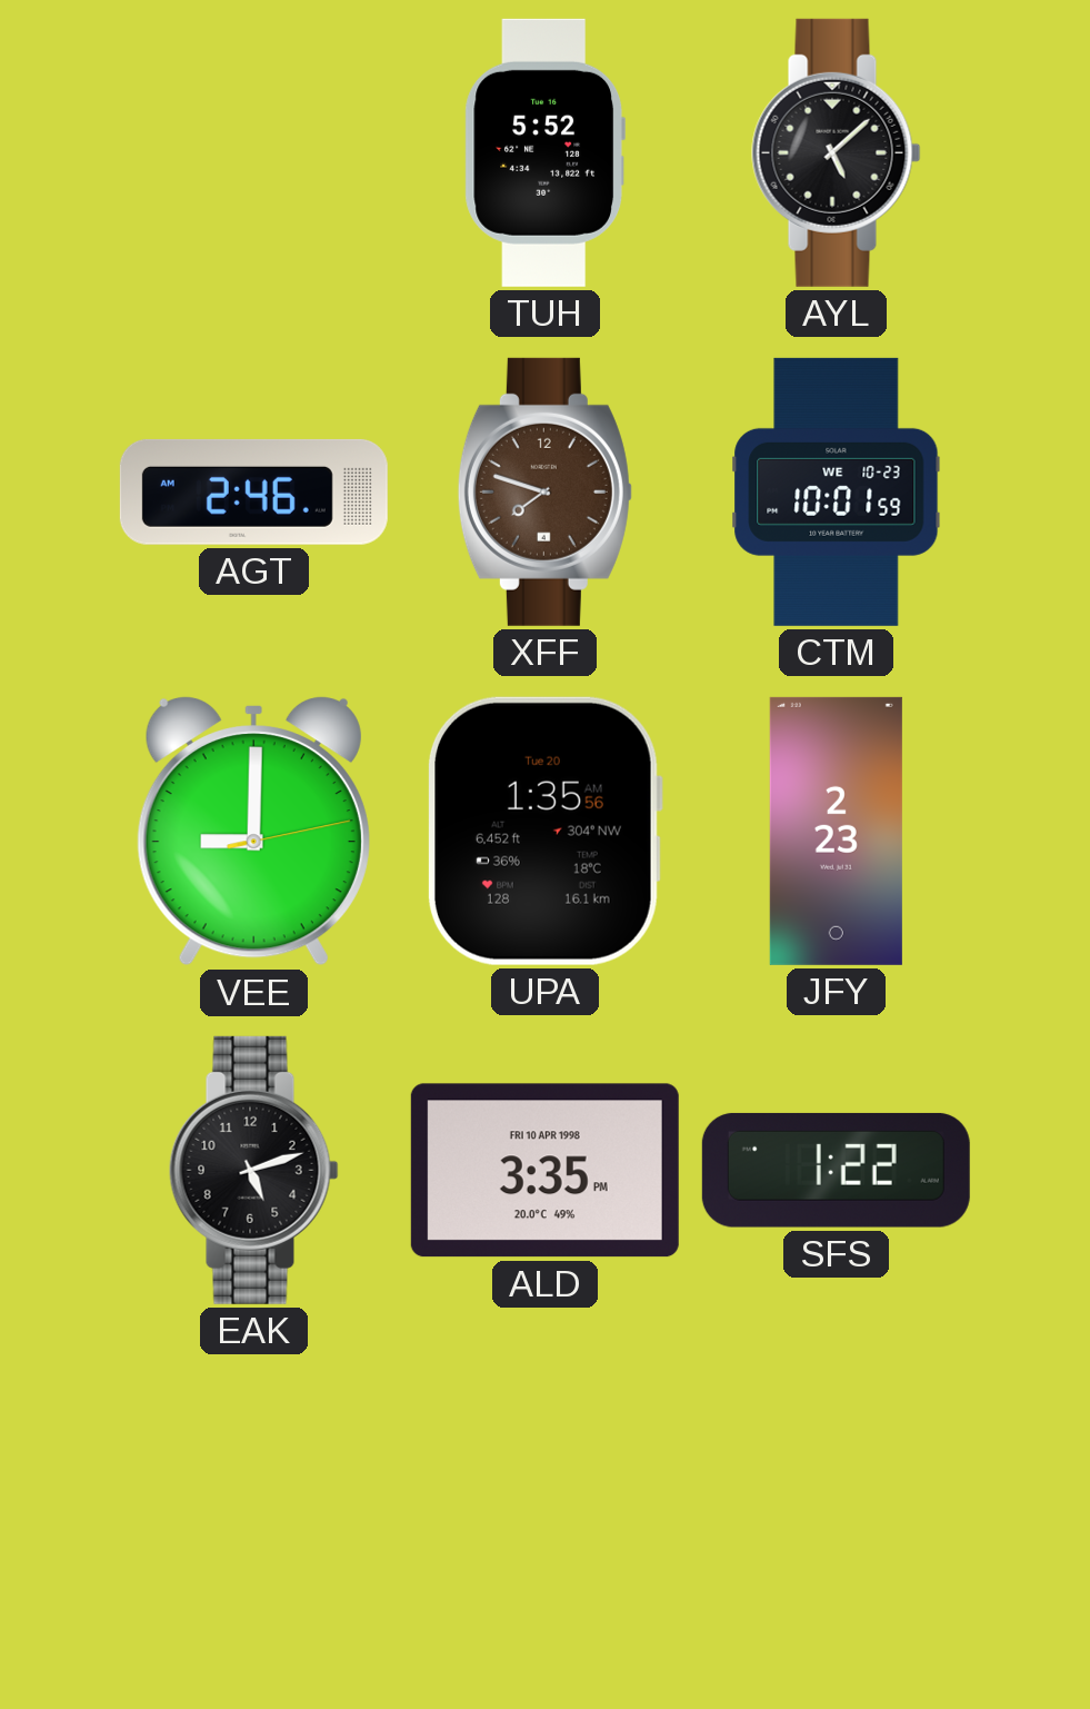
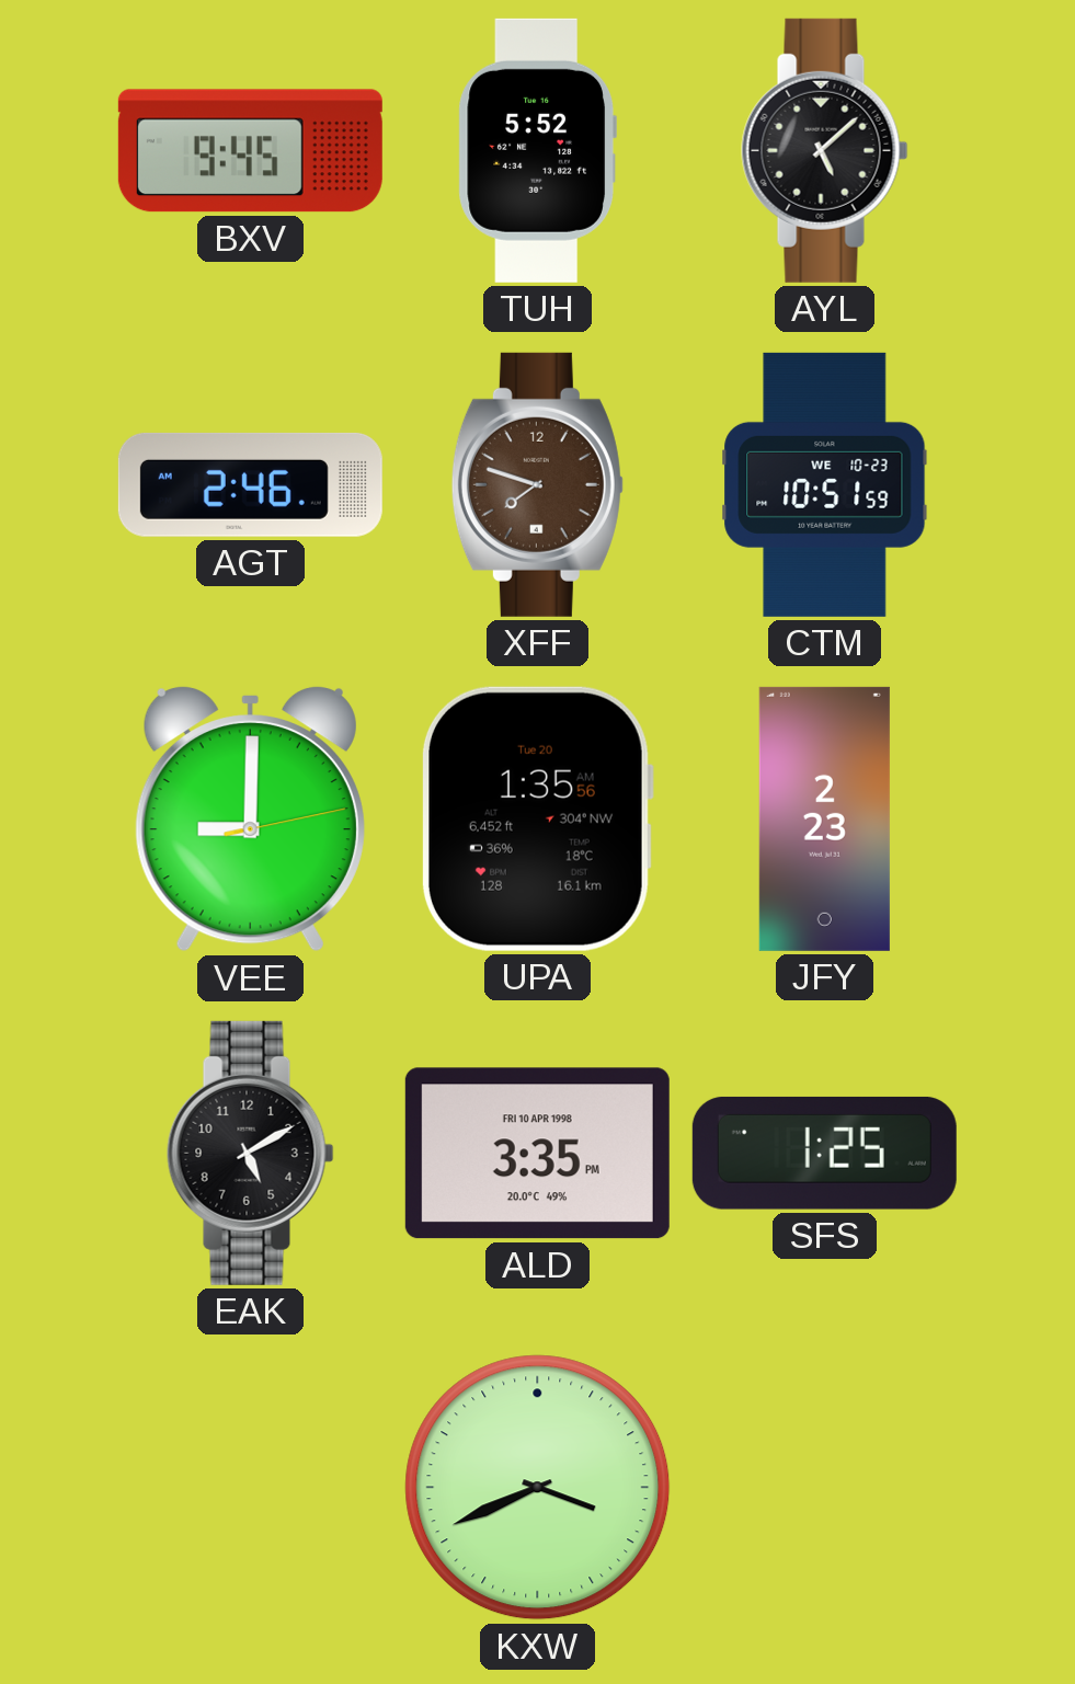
BXV: none -> 9:45 (250, 151)
CTM: 10:01 -> 10:51 (825, 484)
EAK: 5:12 -> 5:10 (251, 1153)
SFS: 1:22 -> 1:25 (824, 1153)
KXW: none -> 3:41 (538, 1488)
